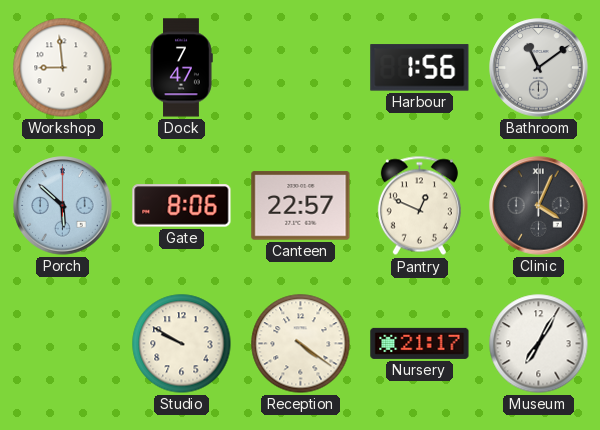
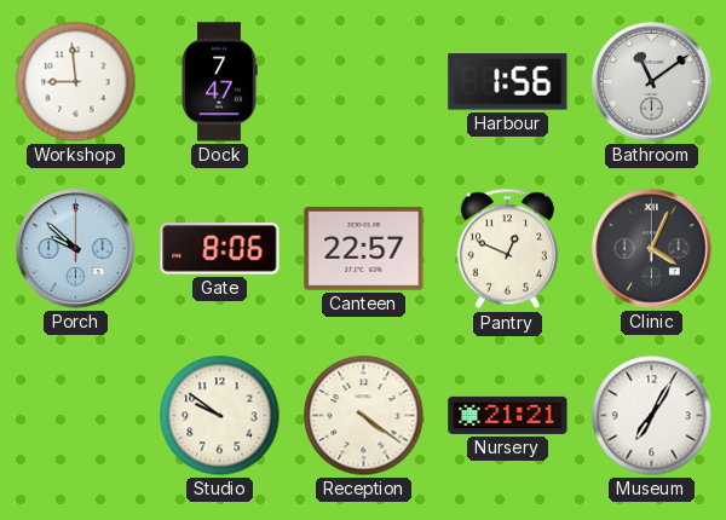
Porch: 5:52 -> 9:52 (76, 249)
Studio: 9:50 -> 9:51 (220, 416)
Nursery: 21:17 -> 21:21 (508, 415)
